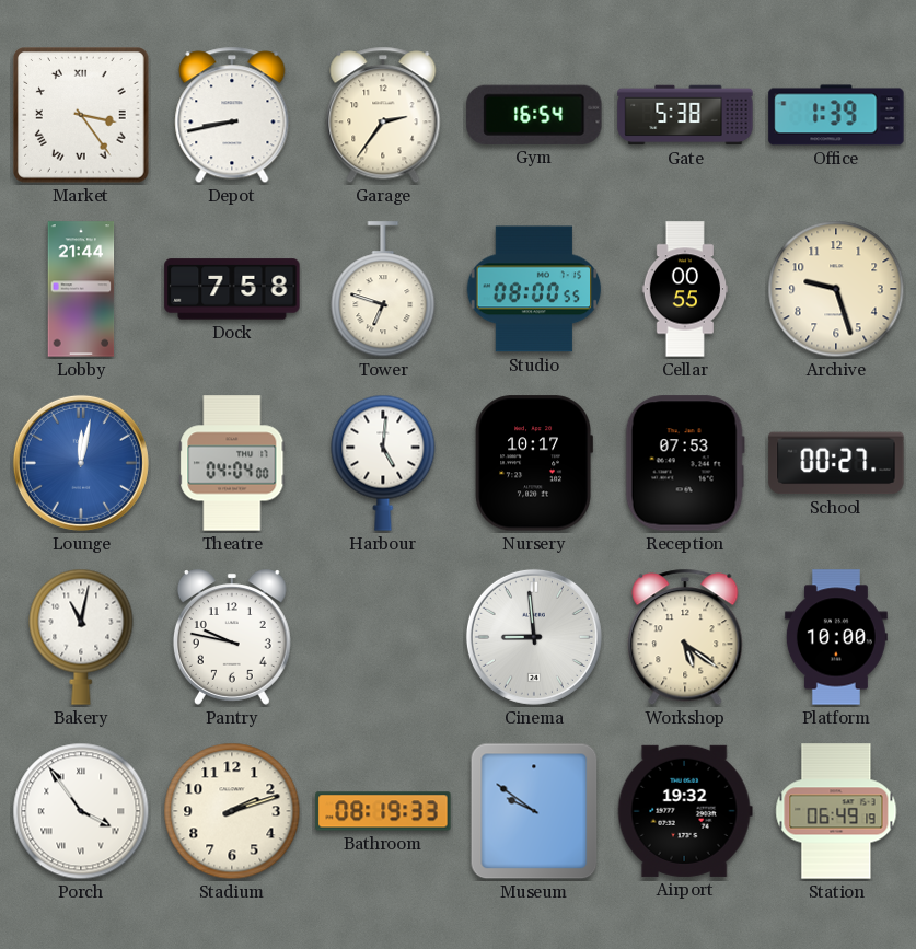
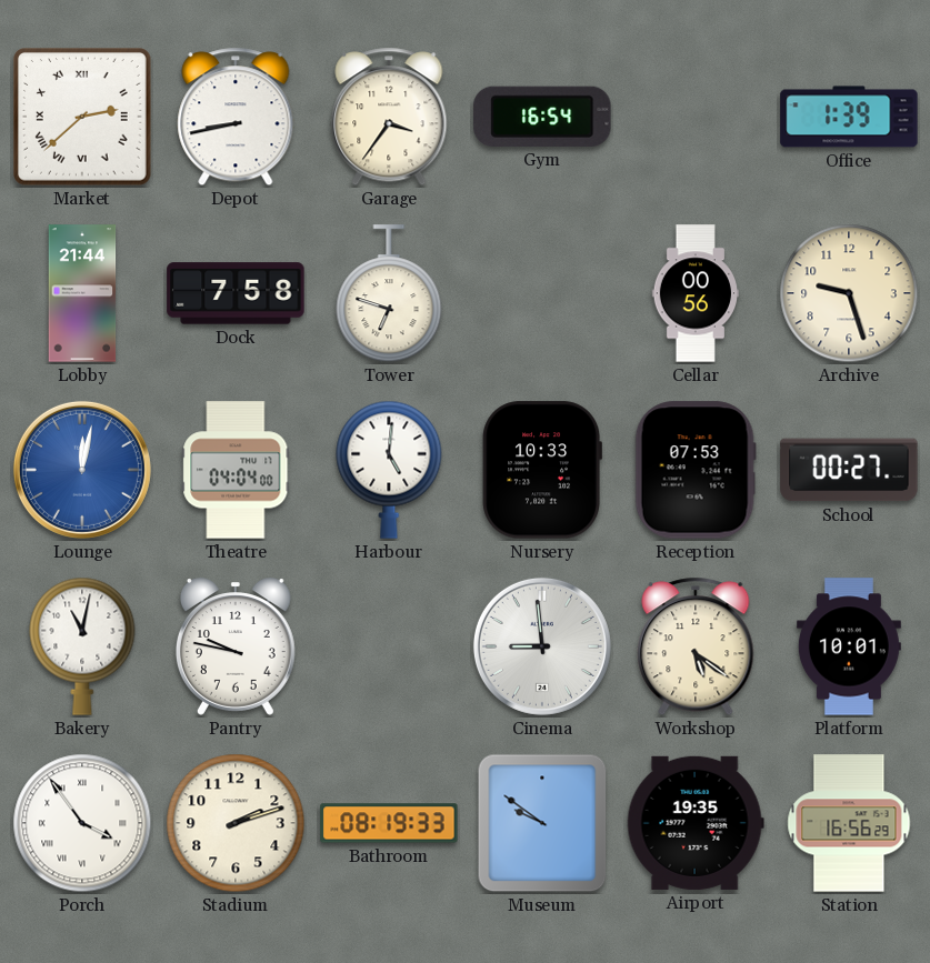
Market: 3:24 -> 2:38 (82, 117)
Garage: 2:36 -> 3:36 (389, 117)
Gate: 5:38 -> none (685, 115)
Studio: 08:00 -> none (534, 289)
Cellar: 00:55 -> 00:56 (694, 293)
Nursery: 10:17 -> 10:33 (542, 470)
Platform: 10:00 -> 10:01 (849, 646)
Airport: 19:32 -> 19:35 (696, 823)
Station: 06:49 -> 16:56 (849, 823)
